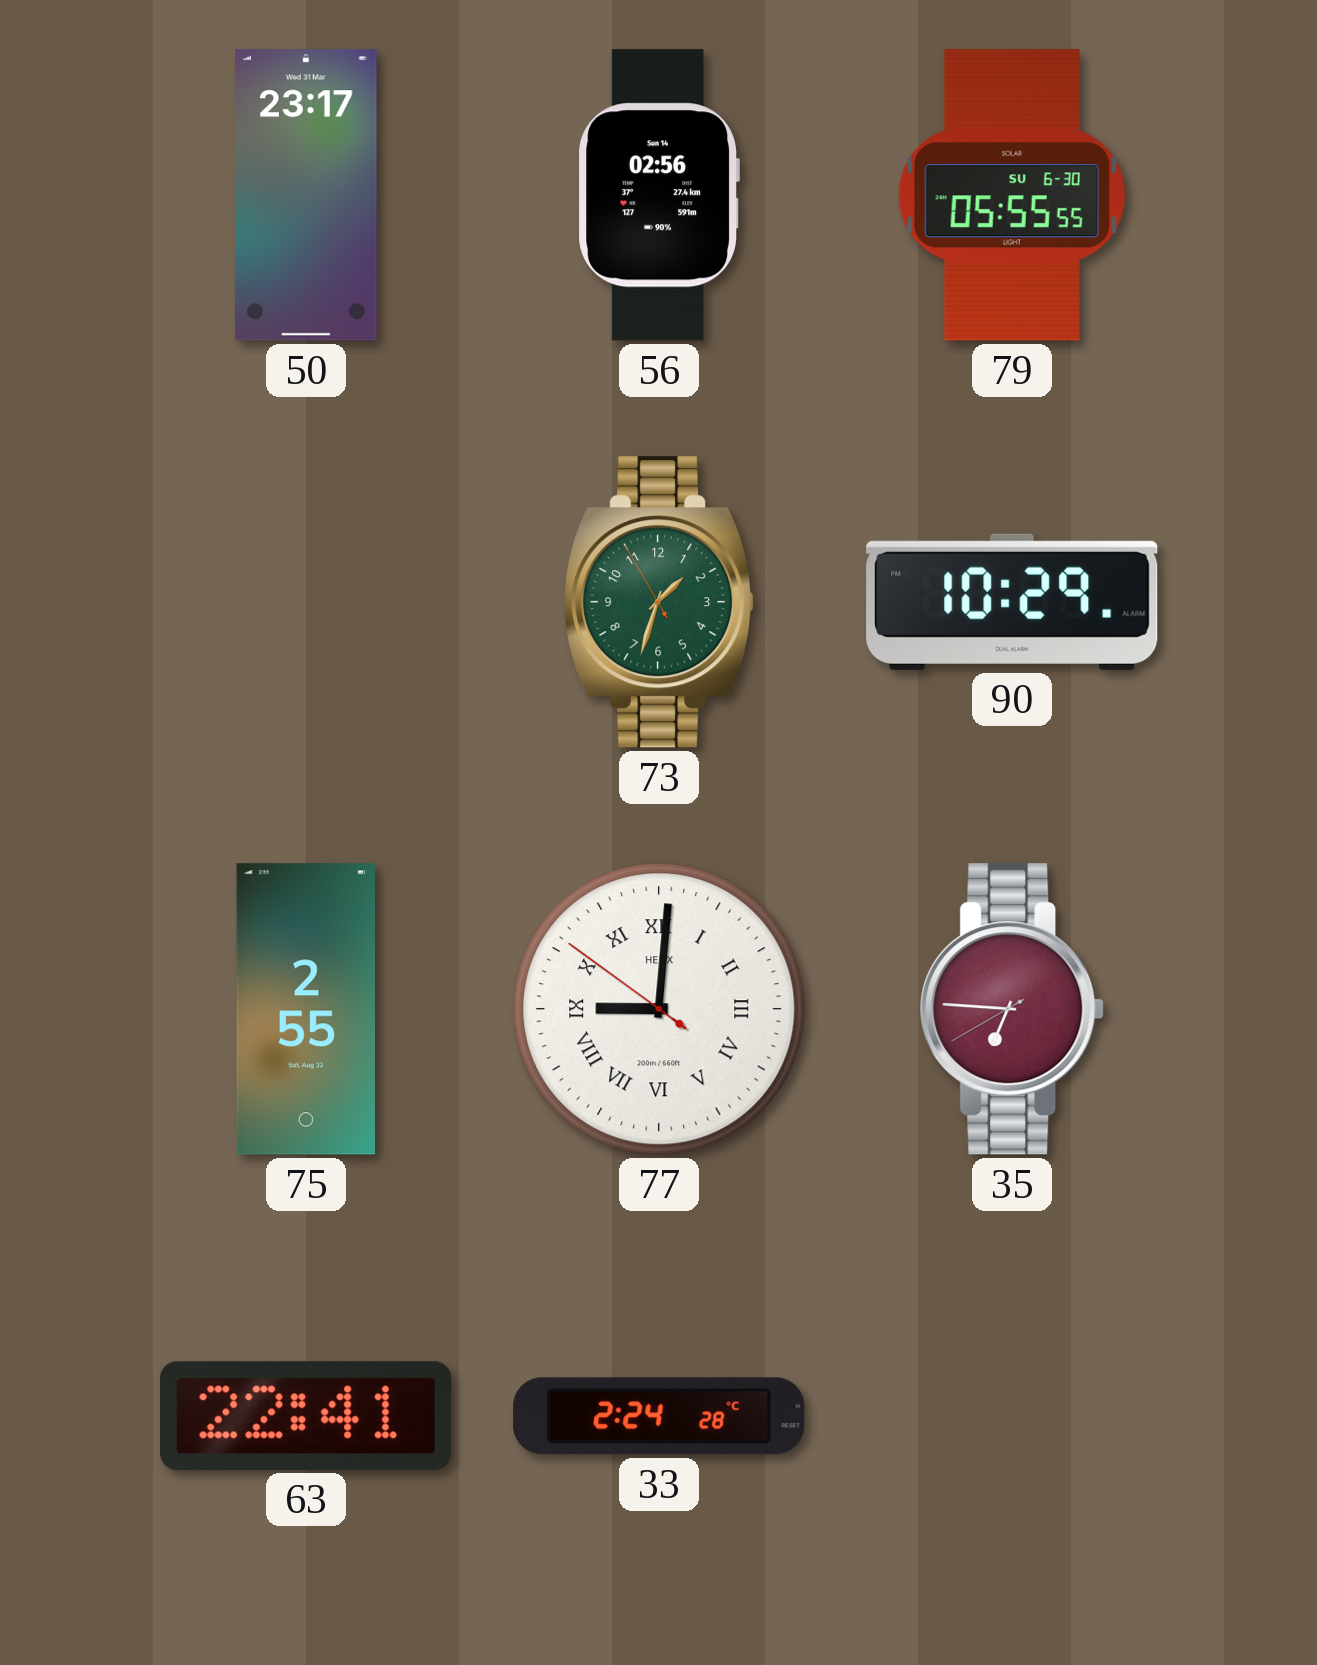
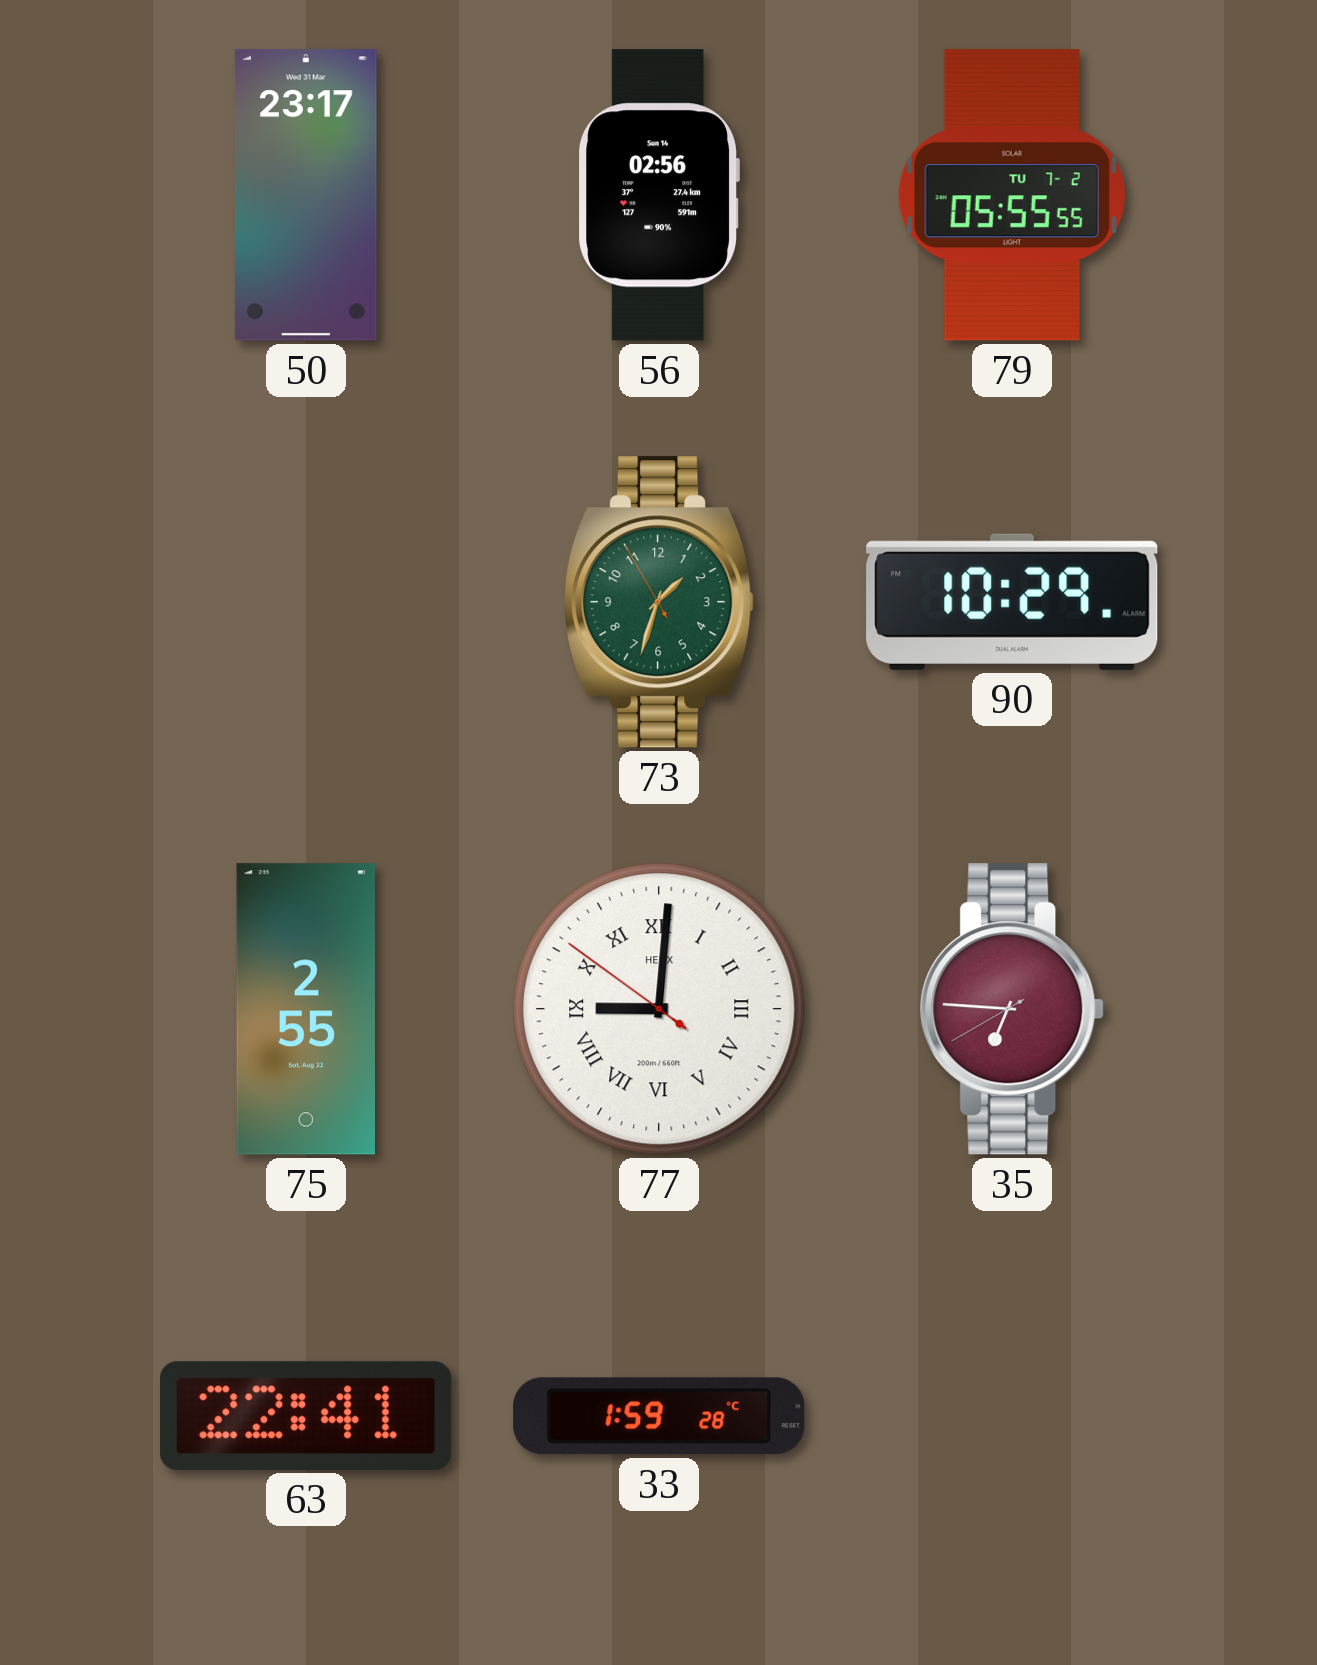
79 date: SU 6-30 -> TU 7-2 (1012, 195)
33: 2:24 -> 1:59 (659, 1416)
